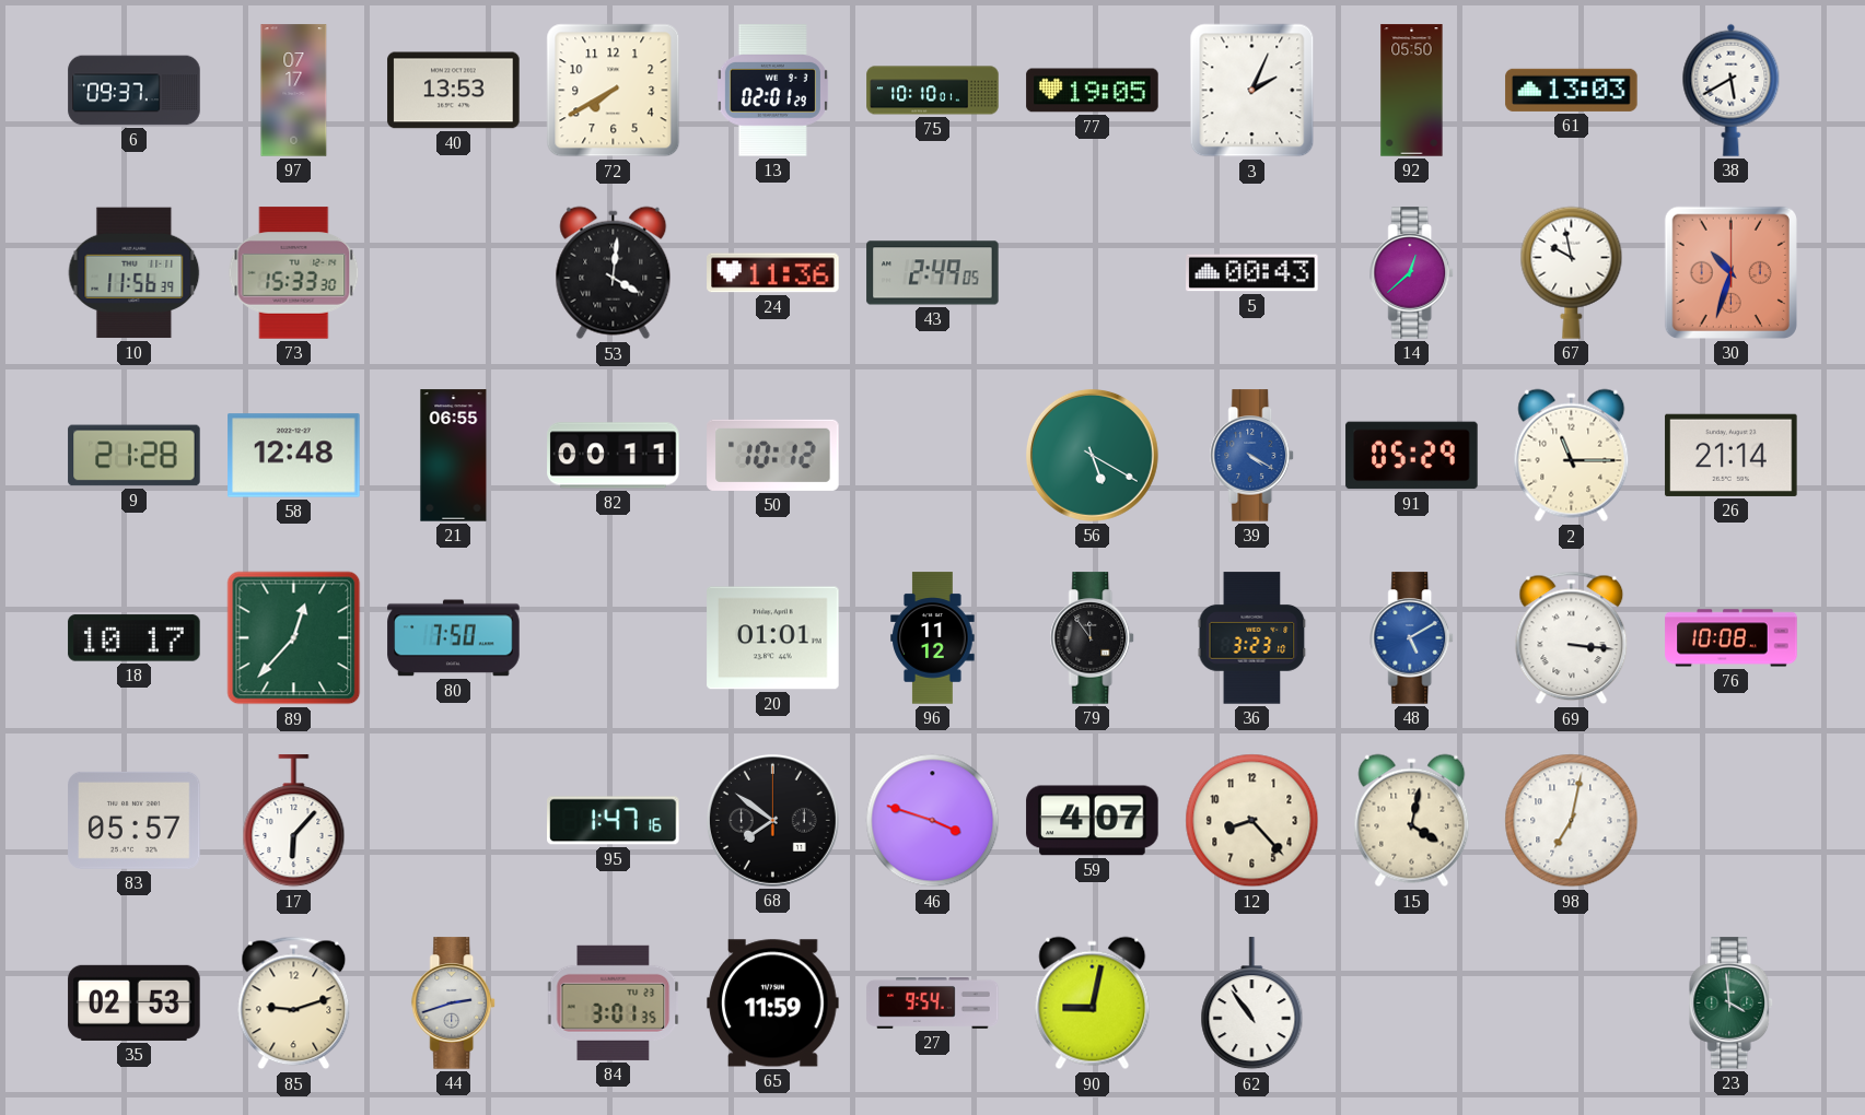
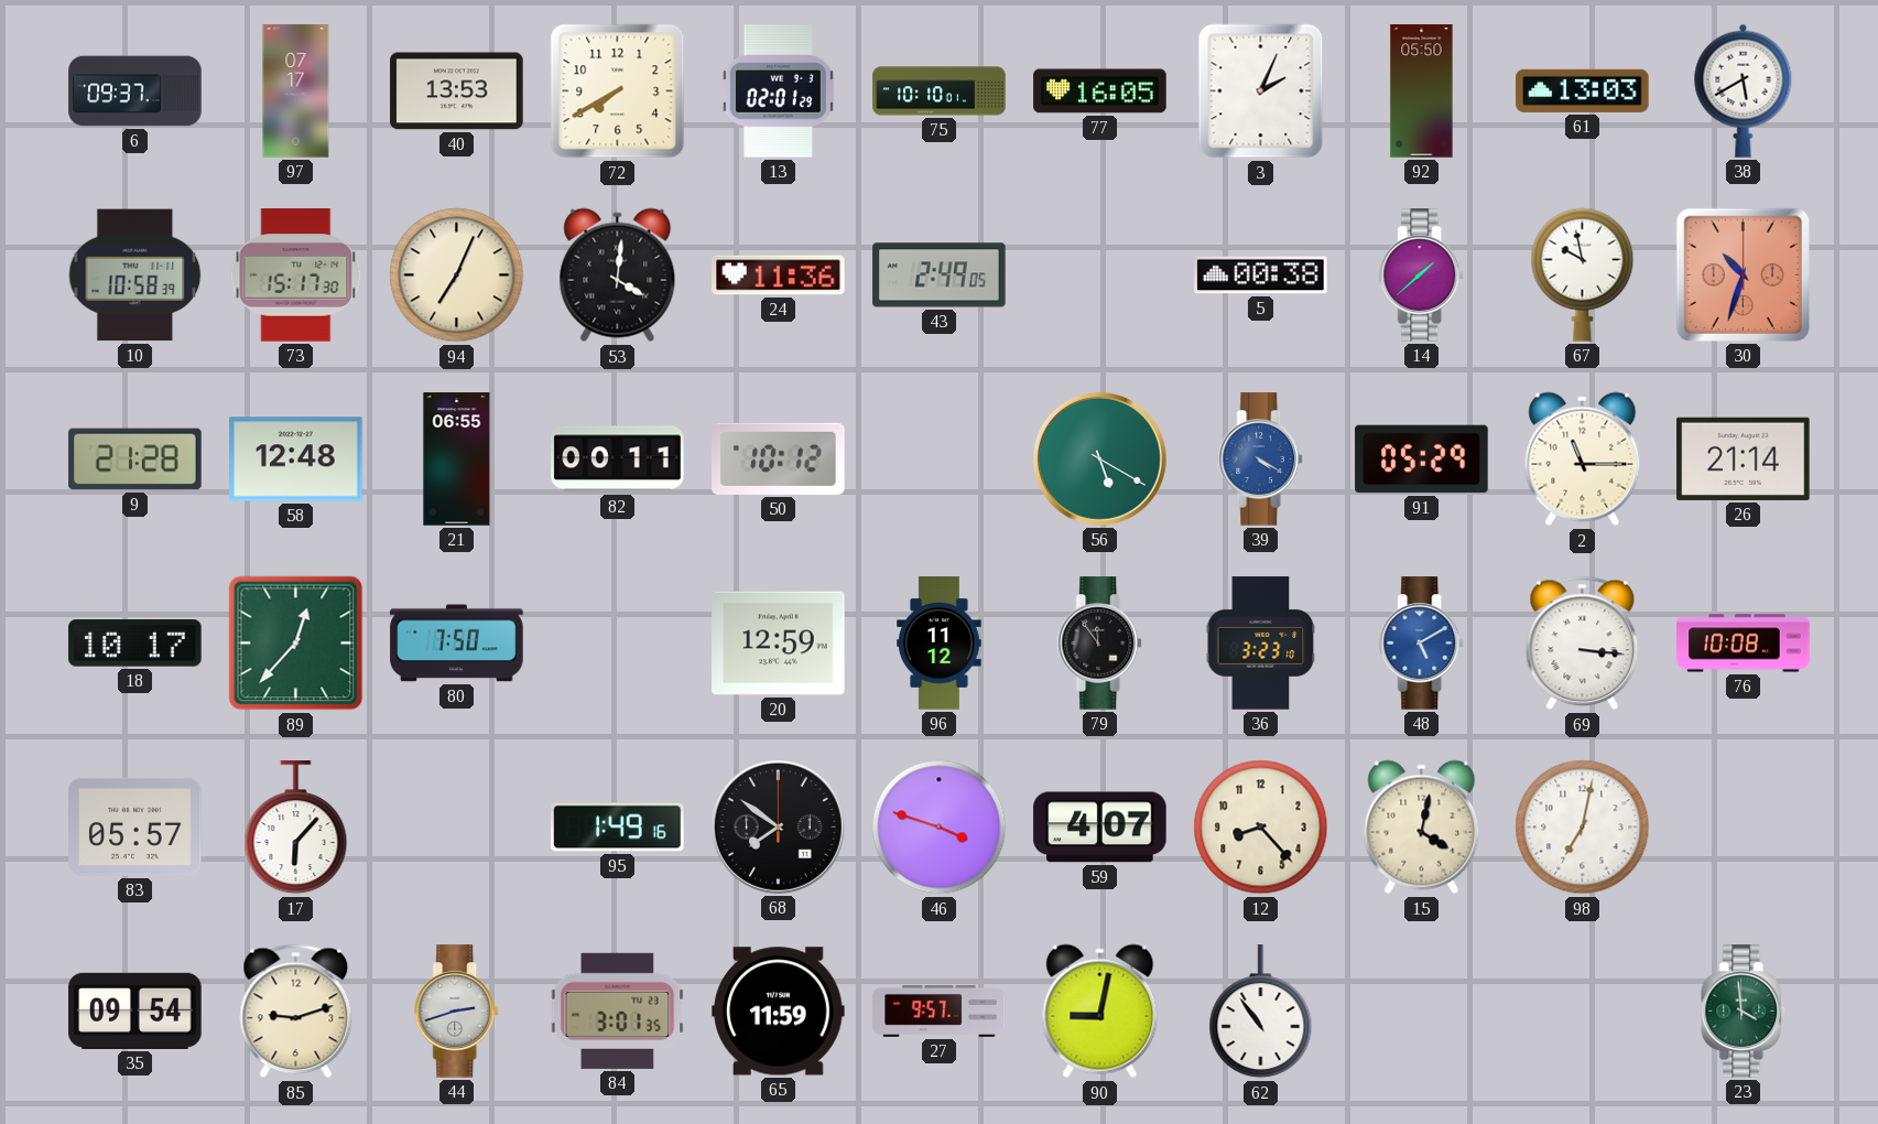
77: 19:05 -> 16:05 (1100, 91)
10: 11:56 -> 10:58 (135, 275)
73: 15:33 -> 15:17 (296, 275)
94: none -> 7:04 (457, 275)
5: 00:43 -> 00:38 (1261, 275)
14: 12:38 -> 1:38 (1422, 275)
20: 01:01 -> 12:59 (779, 644)
95: 1:47 -> 1:49 (618, 828)
35: 02:53 -> 09:54 (135, 1010)
27: 9:54 -> 9:57 (940, 1012)
